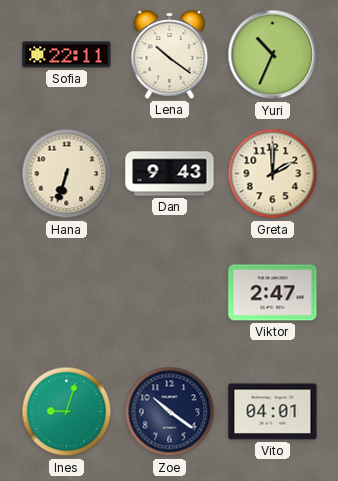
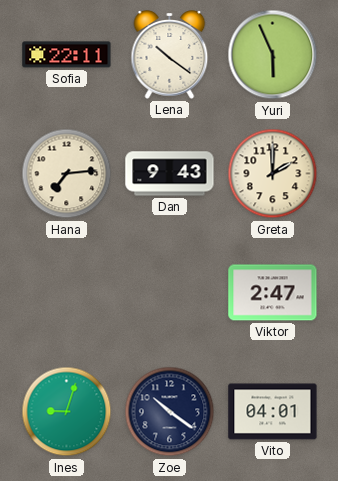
Yuri: 10:34 -> 5:56 (273, 55)
Hana: 6:33 -> 7:14 (67, 174)
